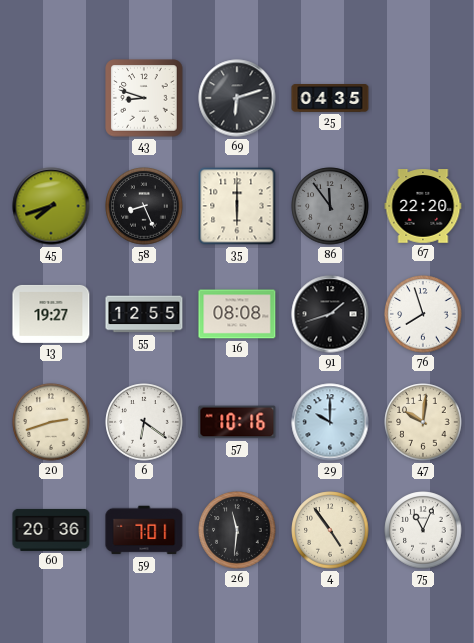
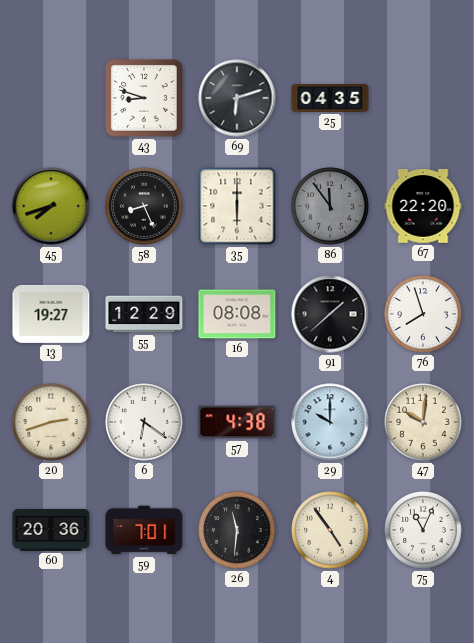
55: 12:55 -> 12:29 (144, 314)
91: 1:42 -> 1:38 (330, 314)
57: 10:16 -> 4:38 (237, 422)
